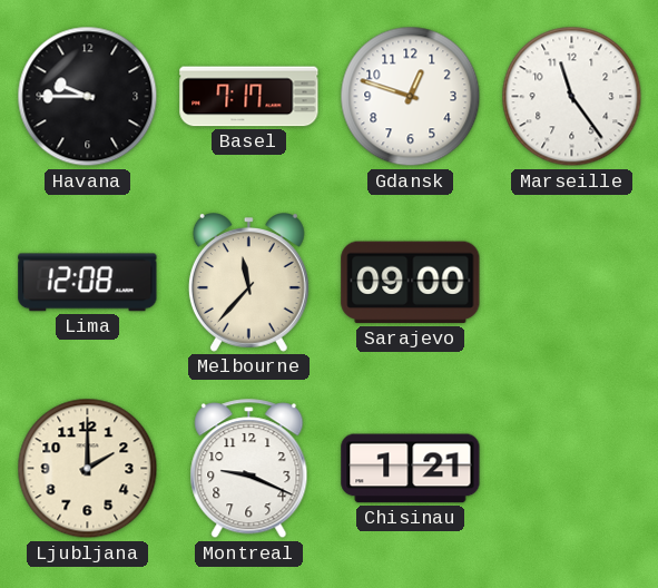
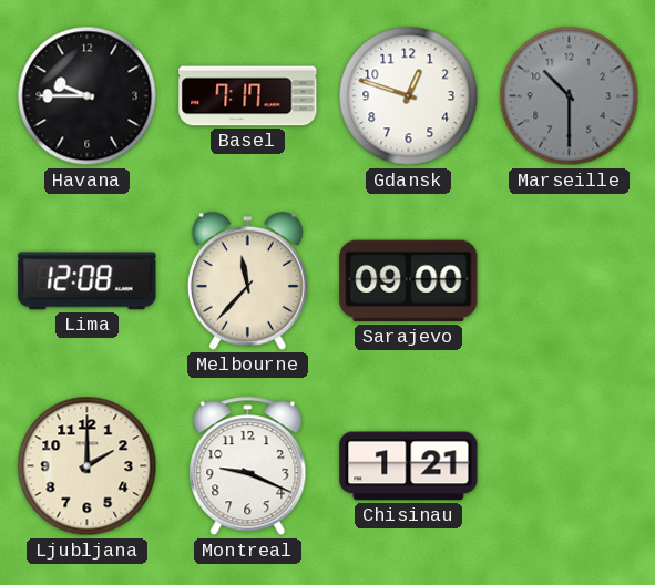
Marseille: 11:24 -> 10:30 (570, 96)
Marseille dial: white -> grey (570, 96)
